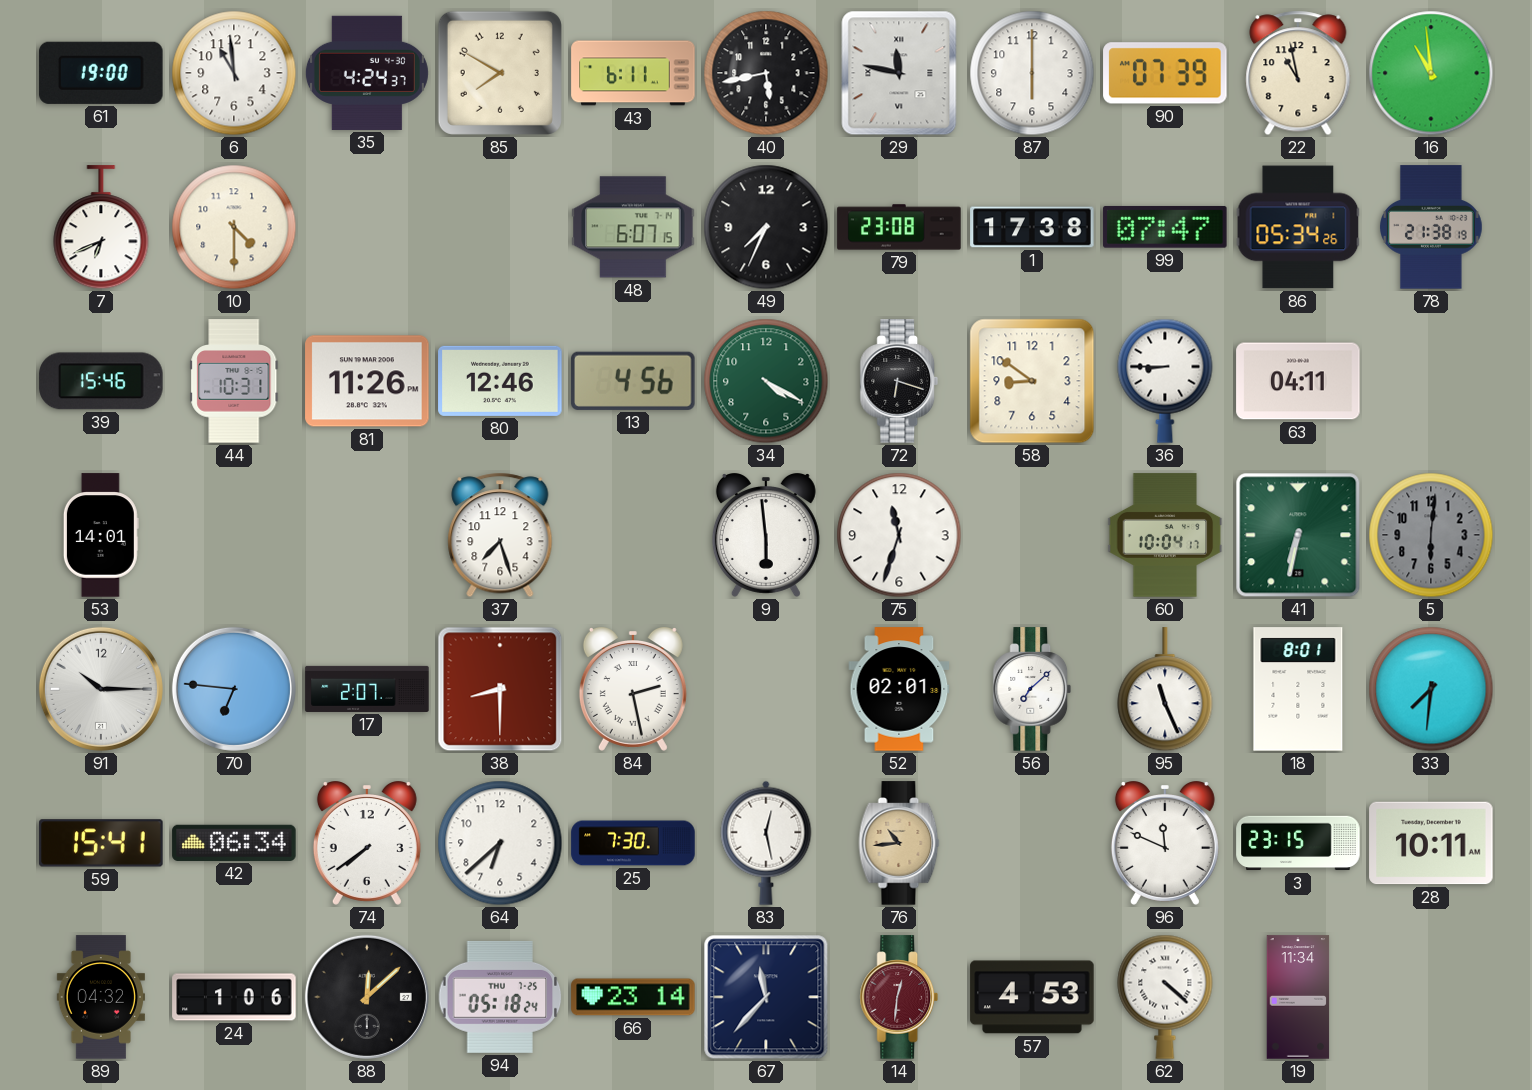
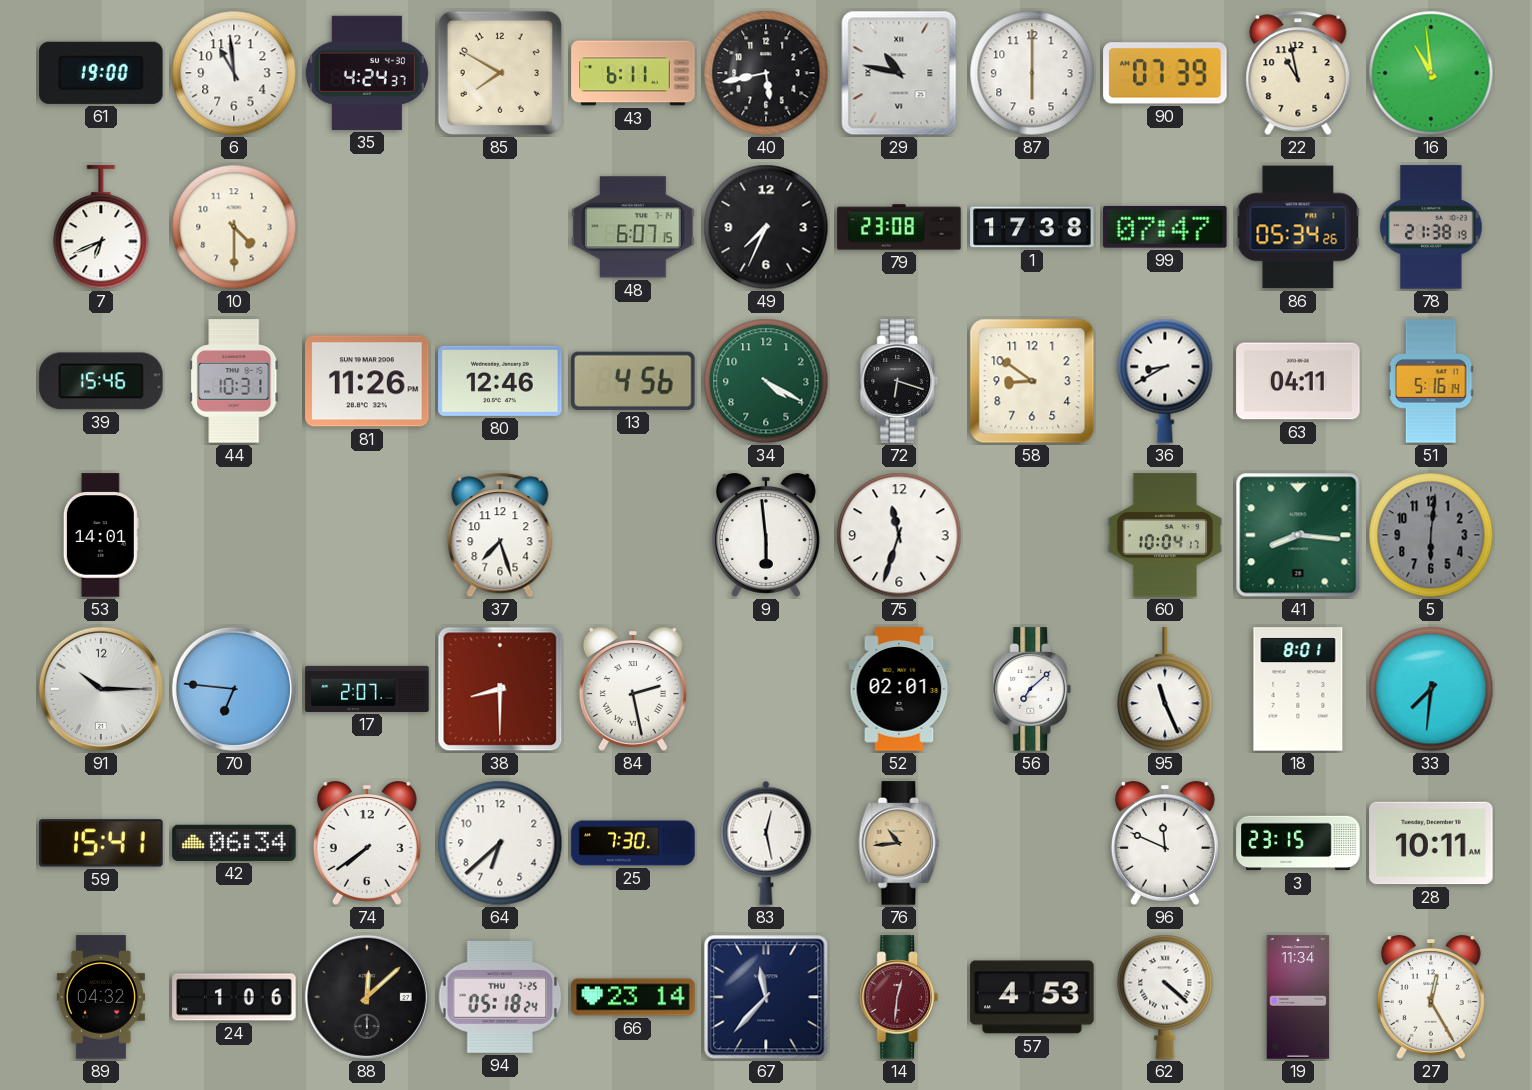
29: 11:47 -> 10:47 (899, 73)
36: 8:45 -> 8:40 (1165, 381)
51: none -> 5:16 (1431, 381)
41: 6:32 -> 8:16 (1298, 535)
27: none -> 12:25 (1431, 998)
